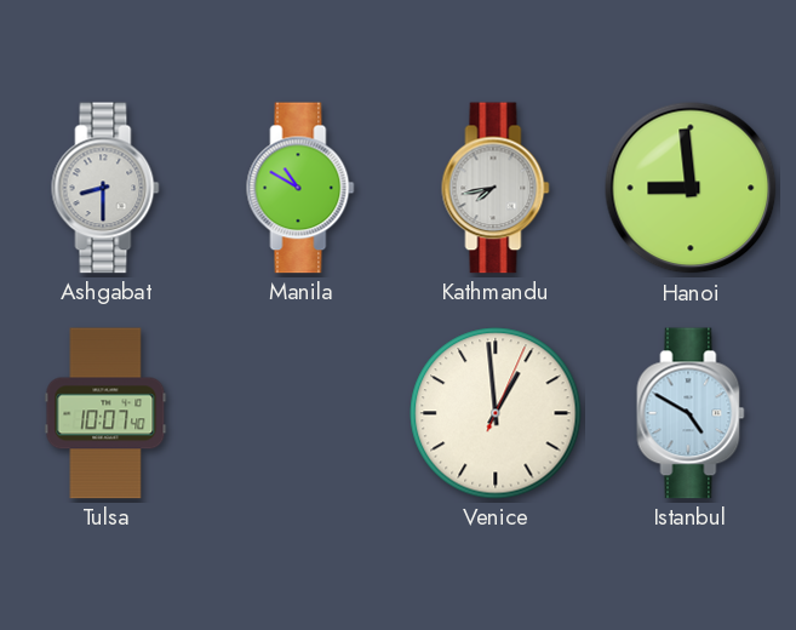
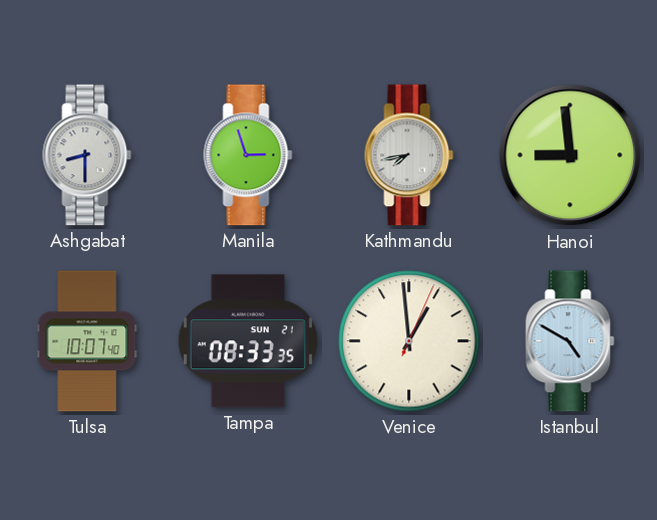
Manila: 10:50 -> 2:57 (248, 155)
Tampa: none -> 08:33 (248, 341)
